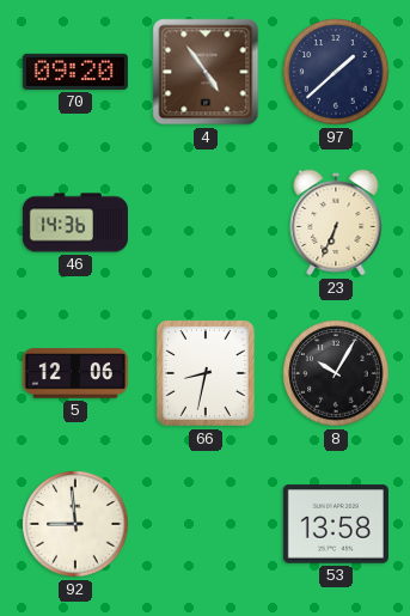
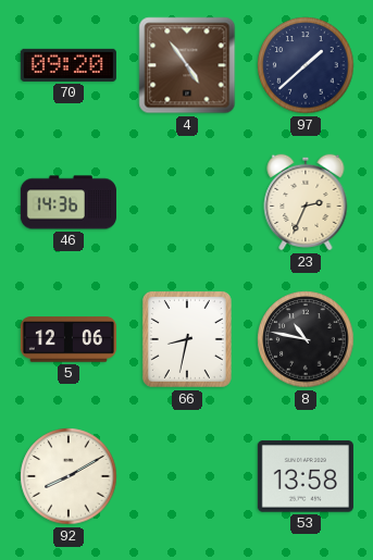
23: 6:34 -> 2:34 (306, 202)
8: 10:05 -> 10:47 (306, 339)
92: 8:59 -> 8:10 (69, 476)
